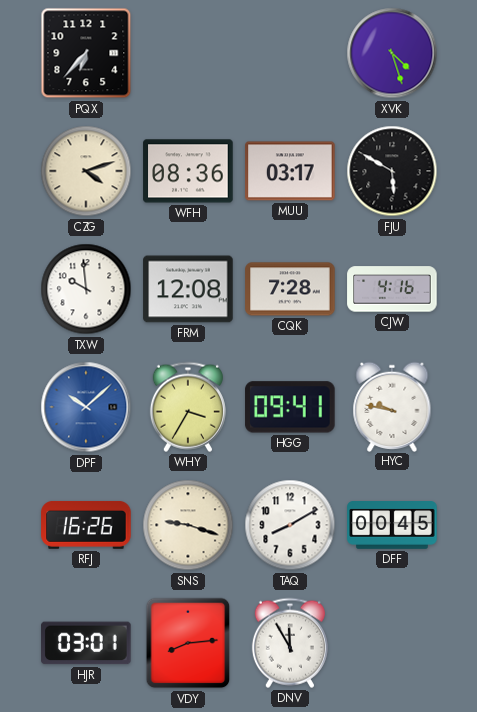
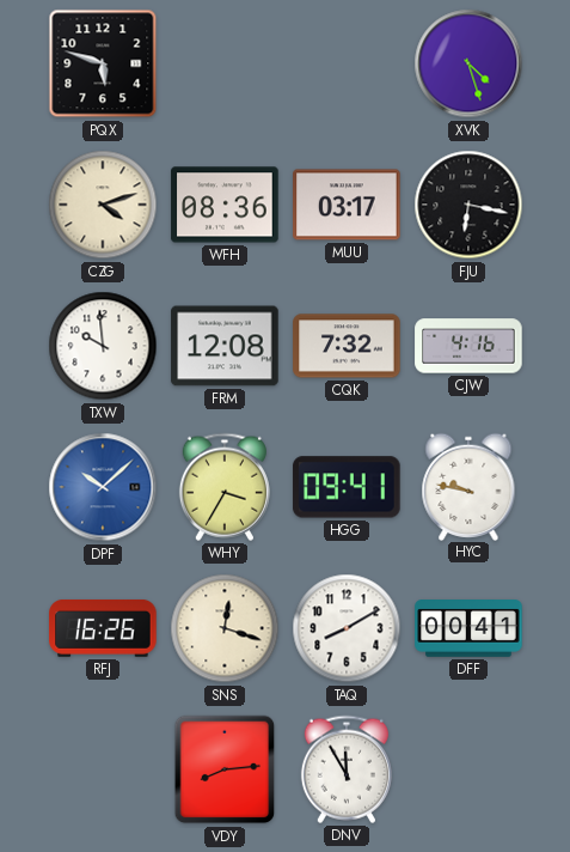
PQX: 6:37 -> 5:48 (103, 63)
FJU: 5:50 -> 6:17 (468, 205)
CQK: 7:28 -> 7:32 (347, 346)
SNS: 9:18 -> 12:18 (225, 628)
DFF: 00:45 -> 00:41 (468, 628)
HJR: 03:01 -> none (86, 643)
